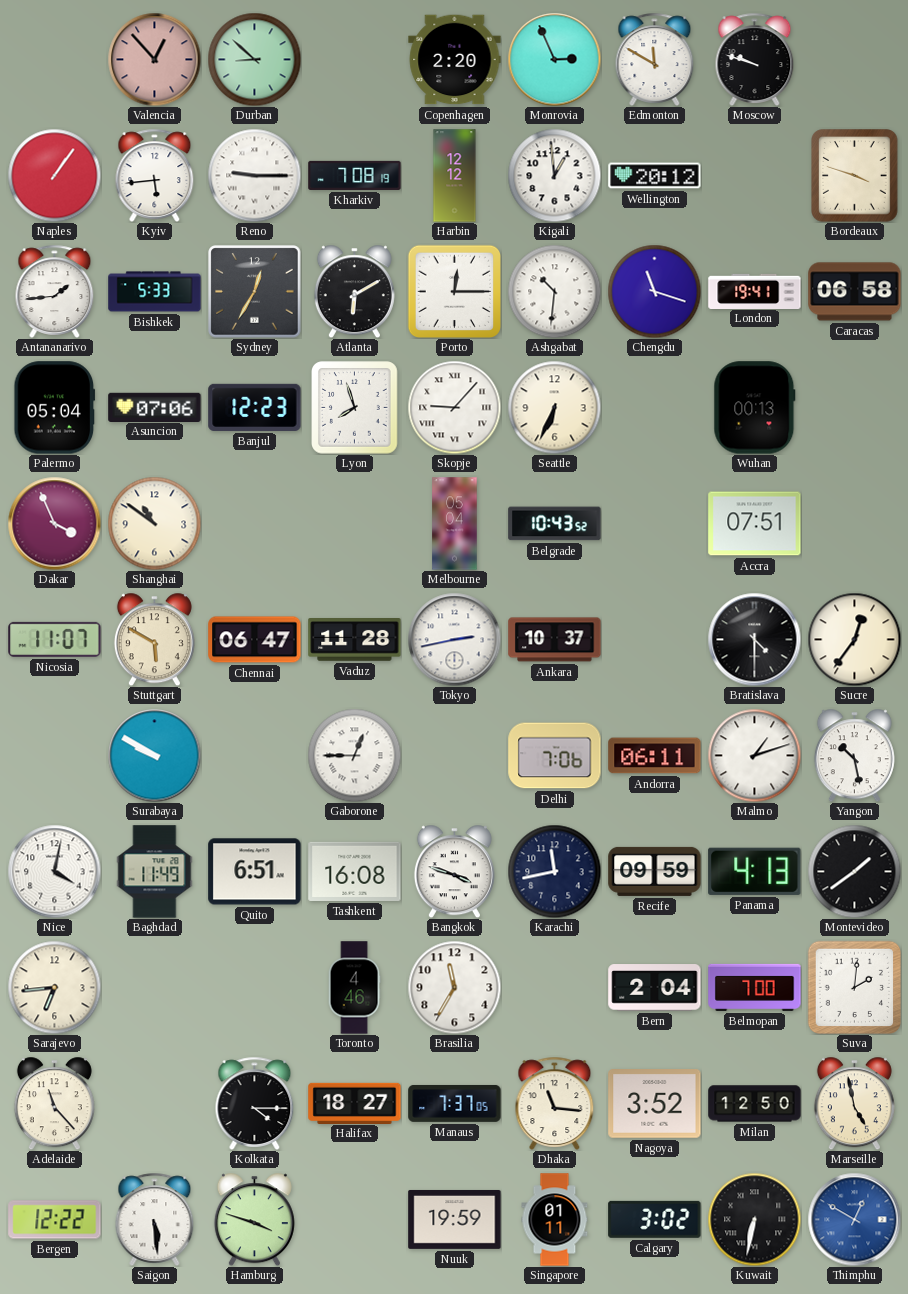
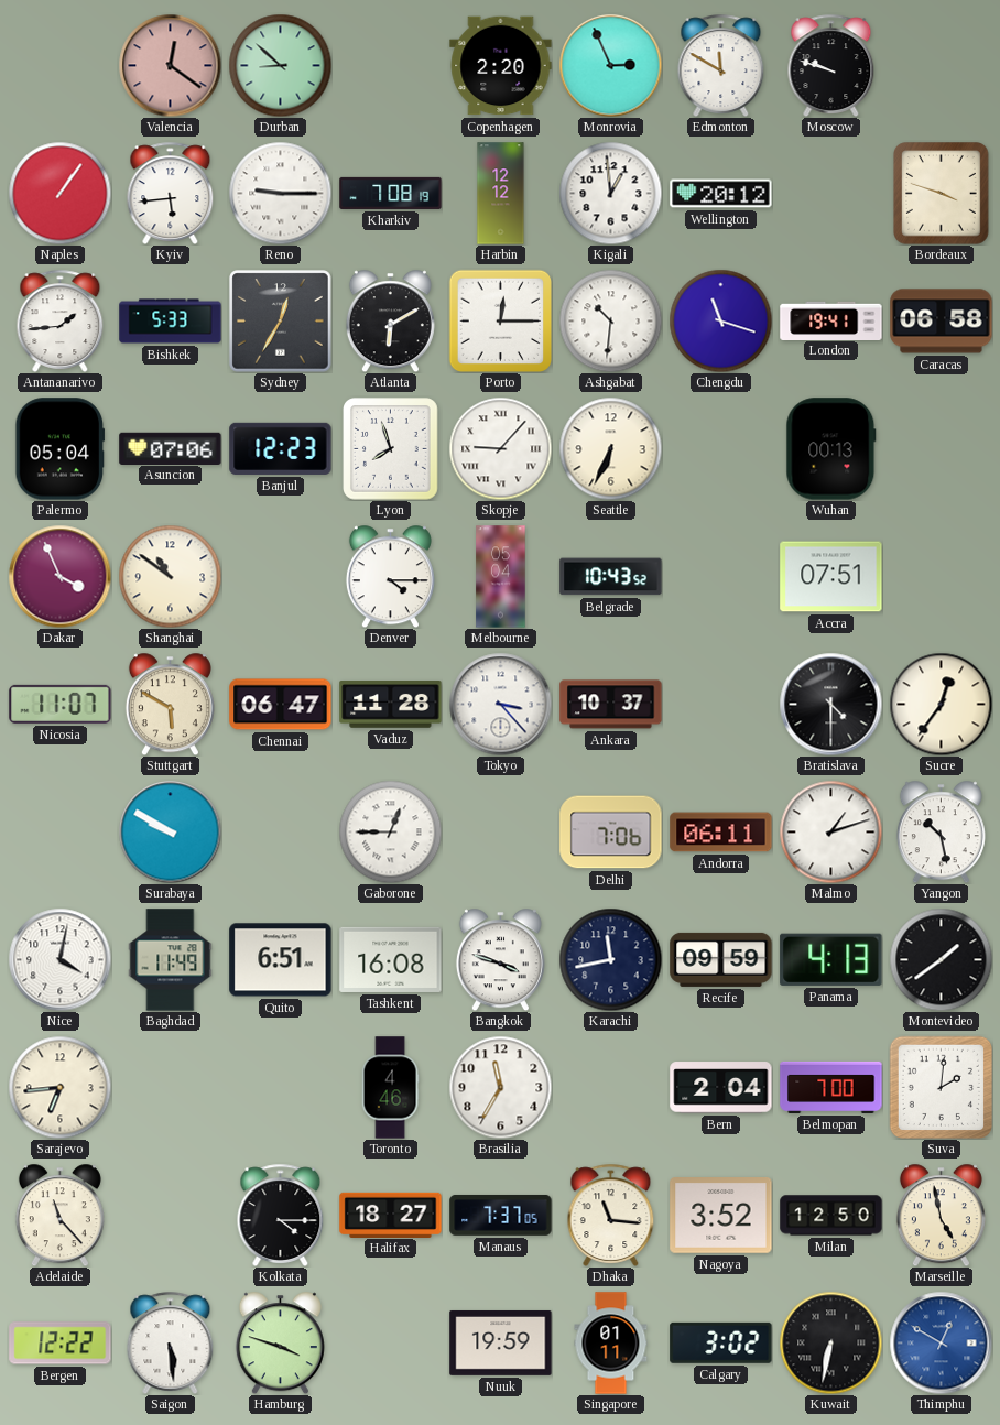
Valencia: 12:53 -> 12:21 (170, 65)
Denver: none -> 4:15 (390, 576)
Tokyo: 2:43 -> 3:23 (500, 704)
